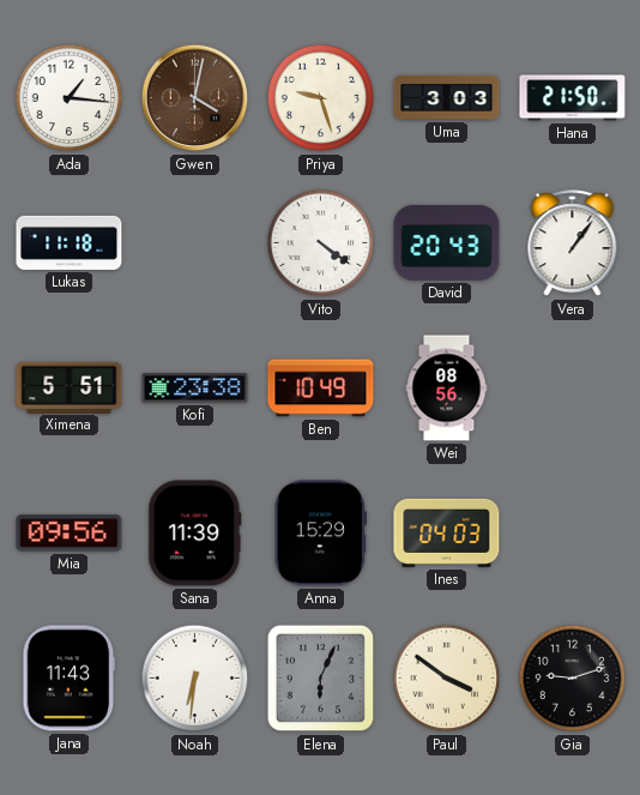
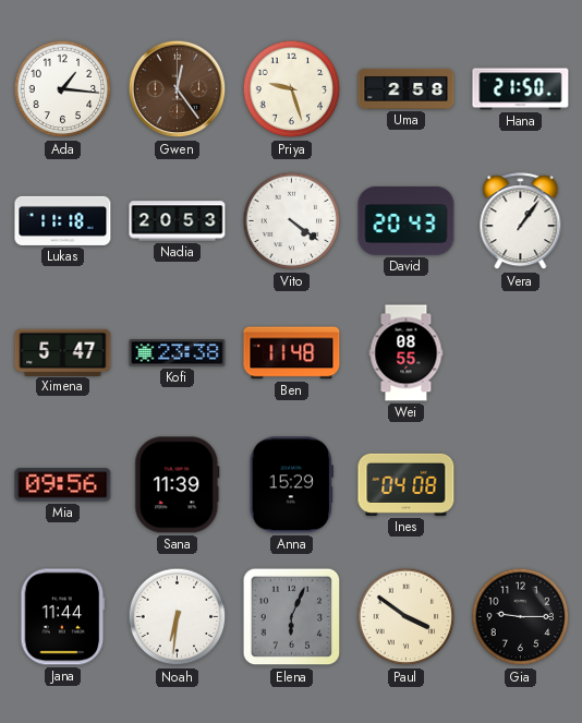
Gwen: 4:02 -> 12:24 (178, 89)
Uma: 3:03 -> 2:58 (407, 88)
Nadia: none -> 20:53 (178, 221)
Ximena: 5:51 -> 5:47 (63, 352)
Ben: 10:49 -> 11:48 (292, 353)
Wei: 08:56 -> 08:55 (407, 353)
Ines: 04:03 -> 04:08 (407, 484)
Jana: 11:43 -> 11:44 (63, 617)
Gia: 9:12 -> 9:15 (521, 617)
